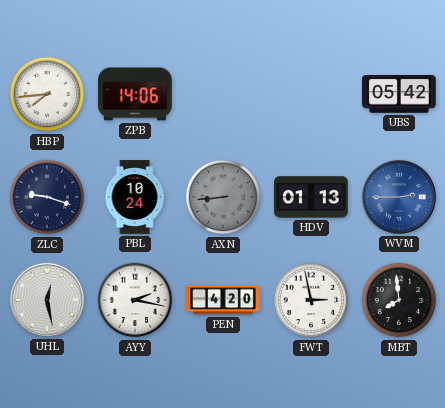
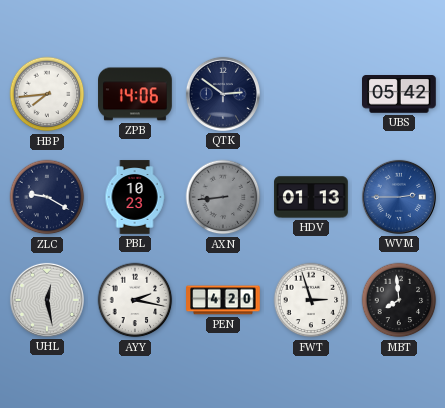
QTK: none -> 2:51 (223, 94)
ZLC: 9:18 -> 9:20 (47, 197)
PBL: 10:24 -> 10:23 (135, 197)
FWT: 2:58 -> 2:57 (311, 300)
